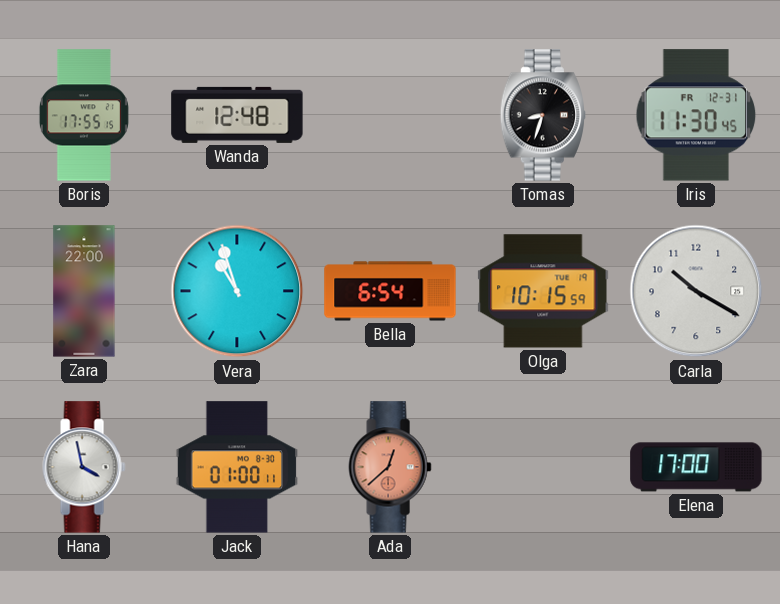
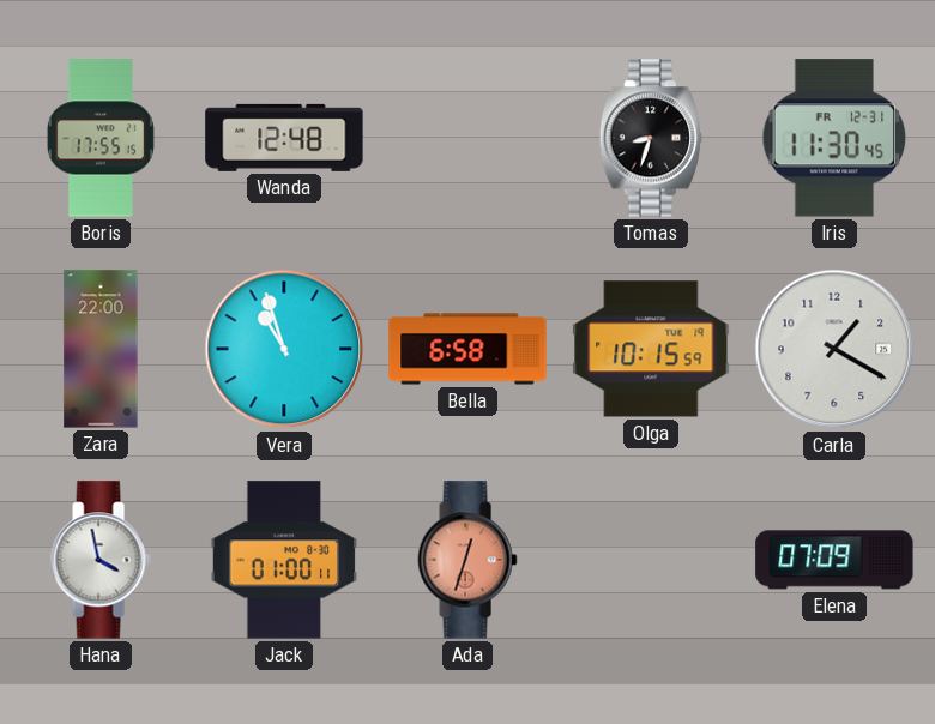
Bella: 6:54 -> 6:58 (467, 349)
Carla: 10:20 -> 1:20 (834, 349)
Ada: 12:38 -> 12:33 (467, 560)
Elena: 17:00 -> 07:09 (834, 560)
